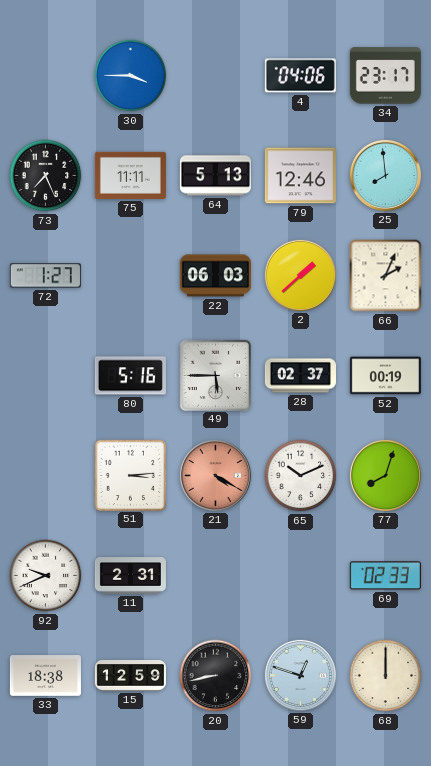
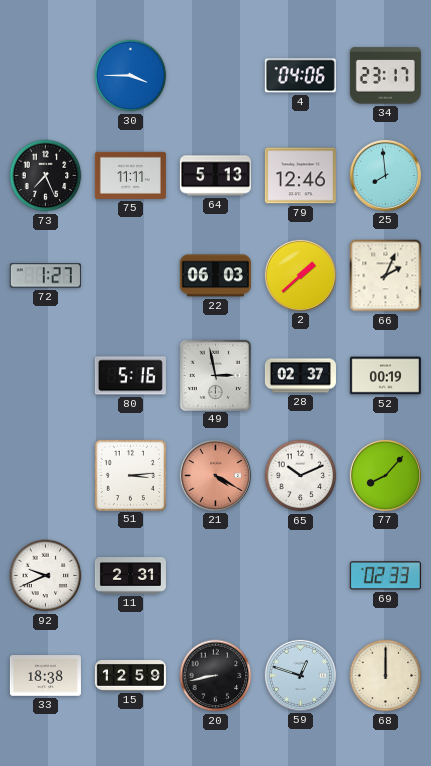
49: 5:45 -> 2:58 (215, 375)
77: 8:03 -> 8:07 (385, 475)
